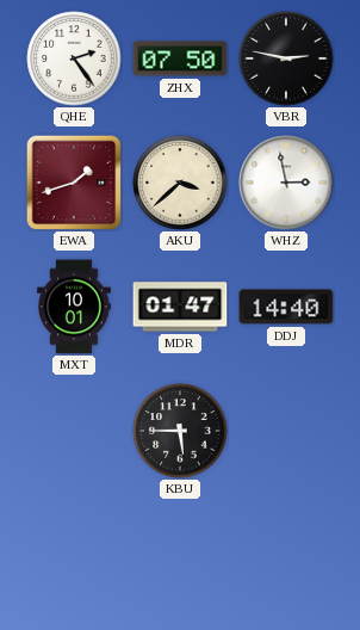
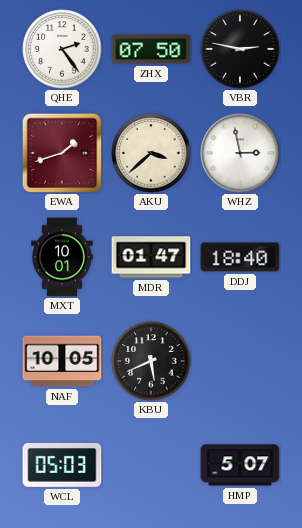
DDJ: 14:40 -> 18:40 (240, 257)
NAF: none -> 10:05 (62, 361)
KBU: 5:45 -> 5:41 (151, 361)
WCL: none -> 05:03 (62, 465)
HMP: none -> 5:07 (240, 465)
